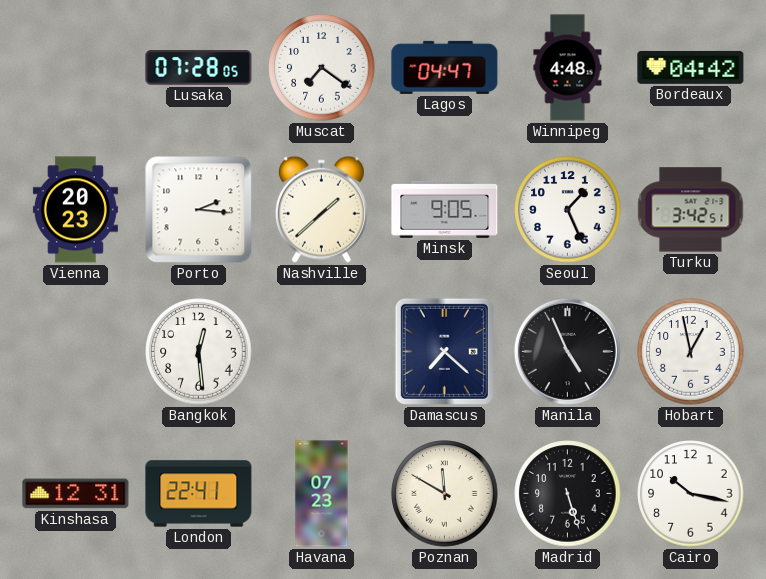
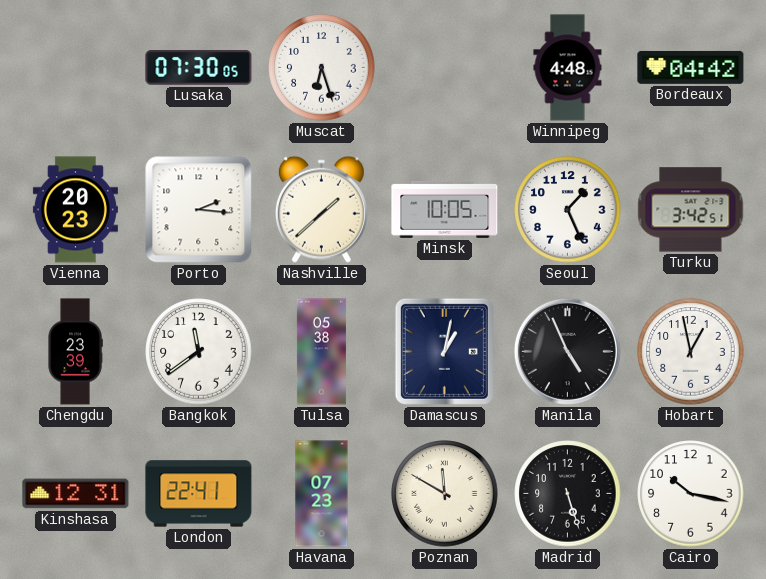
Lusaka: 07:28 -> 07:30 (199, 68)
Muscat: 7:21 -> 6:27 (322, 68)
Lagos: 04:47 -> none (445, 67)
Minsk: 9:05 -> 10:05 (445, 209)
Chengdu: none -> 23:39 (75, 352)
Bangkok: 12:29 -> 11:39 (199, 352)
Tulsa: none -> 05:38 (321, 352)
Damascus: 7:22 -> 1:02 (444, 351)
